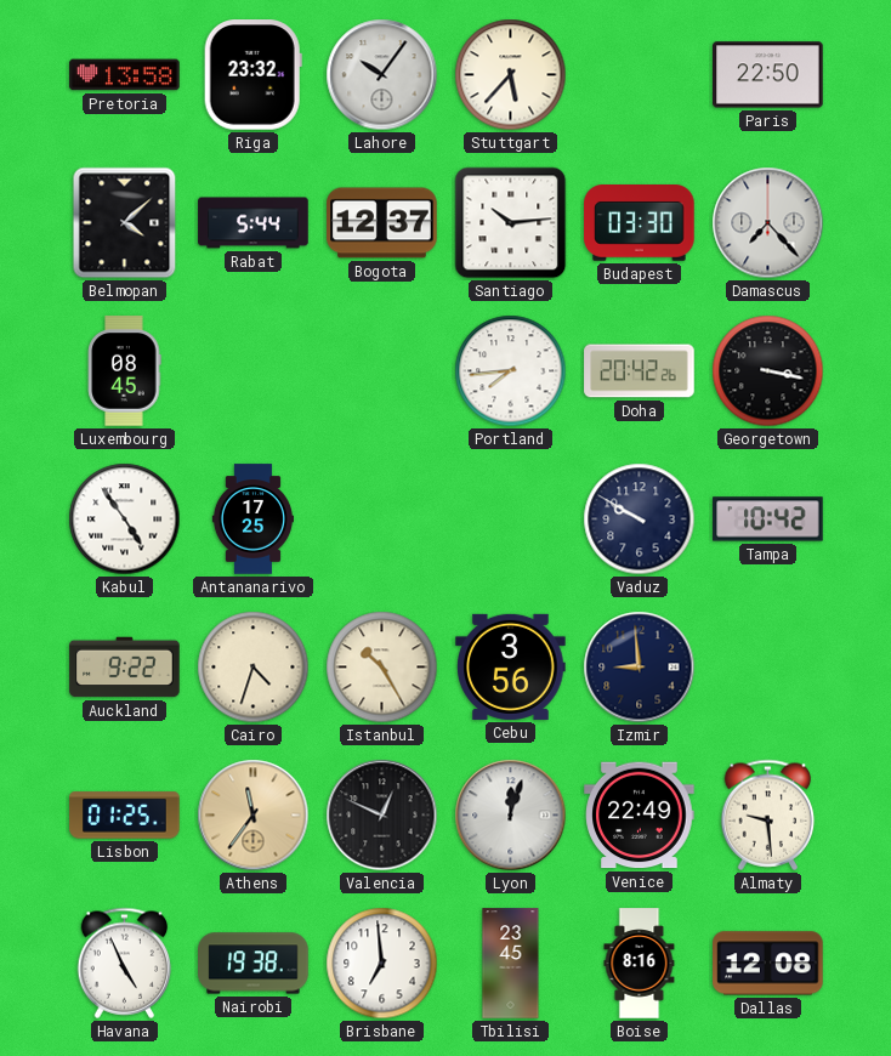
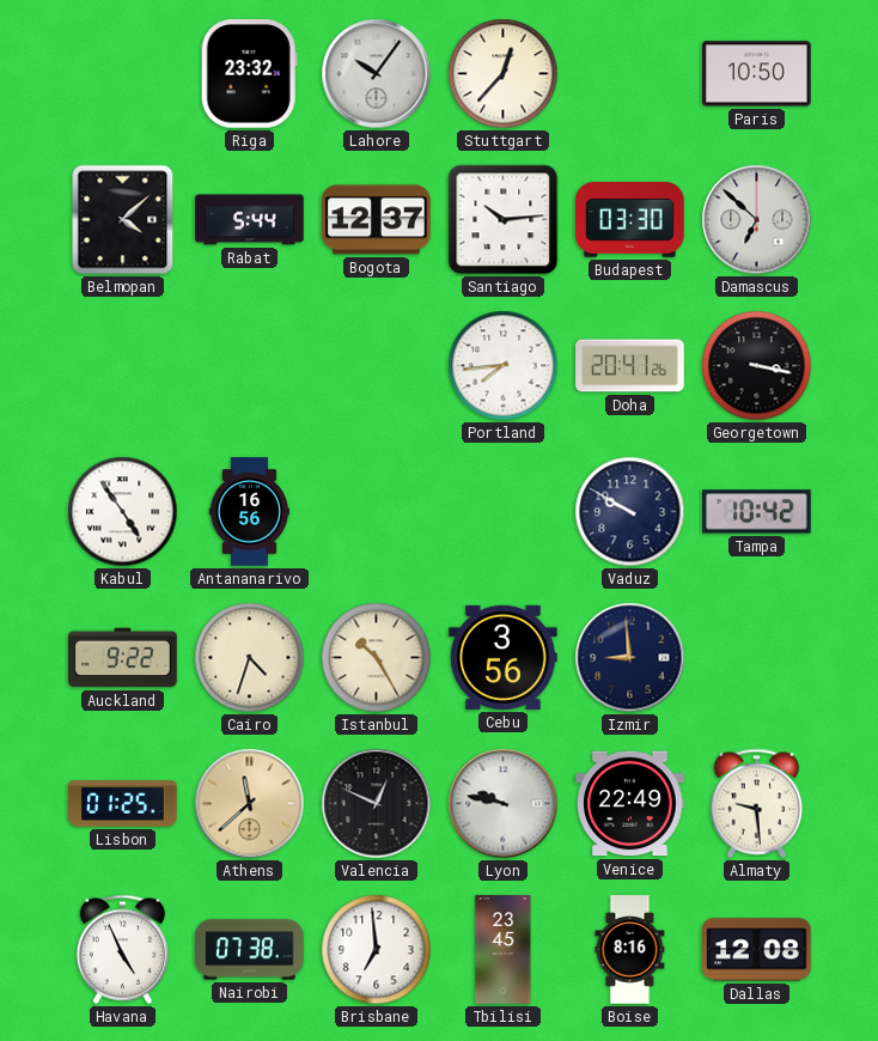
Pretoria: 13:58 -> none (125, 75)
Stuttgart: 5:37 -> 12:37 (504, 74)
Paris: 22:50 -> 10:50 (757, 74)
Damascus: 7:23 -> 6:52 (757, 220)
Luxembourg: 08:45 -> none (125, 371)
Doha: 20:42 -> 20:41 (630, 366)
Antananarivo: 17:25 -> 16:56 (249, 512)
Athens: 11:36 -> 11:38 (250, 804)
Lyon: 12:03 -> 9:47 (504, 804)
Nairobi: 19:38 -> 07:38 (250, 950)
